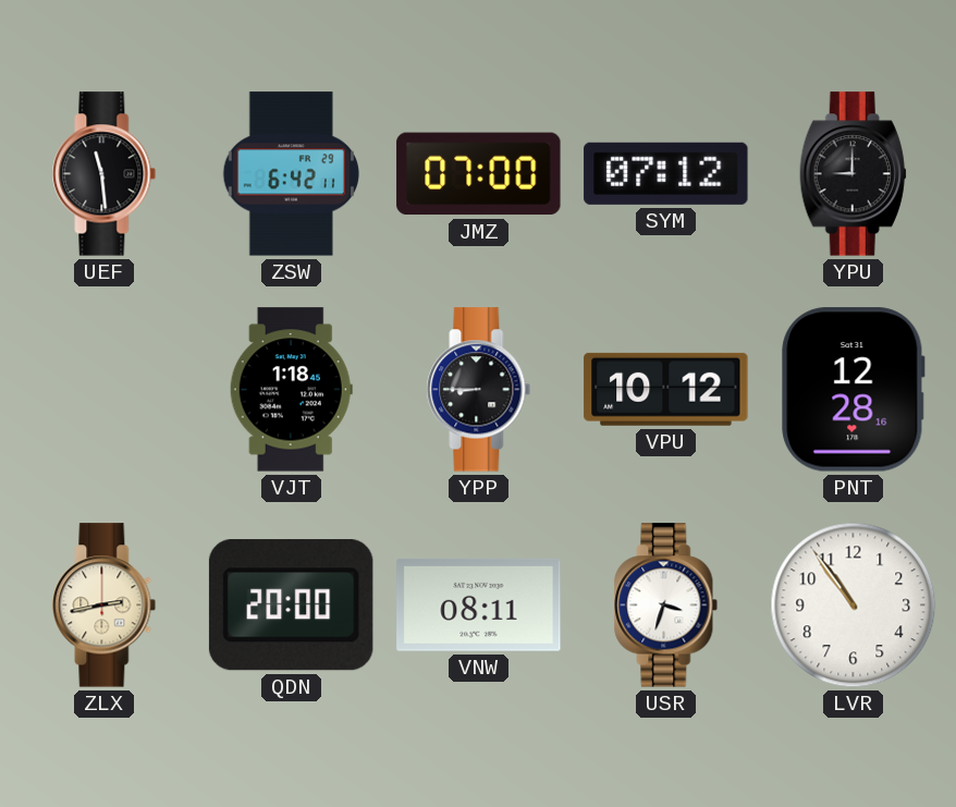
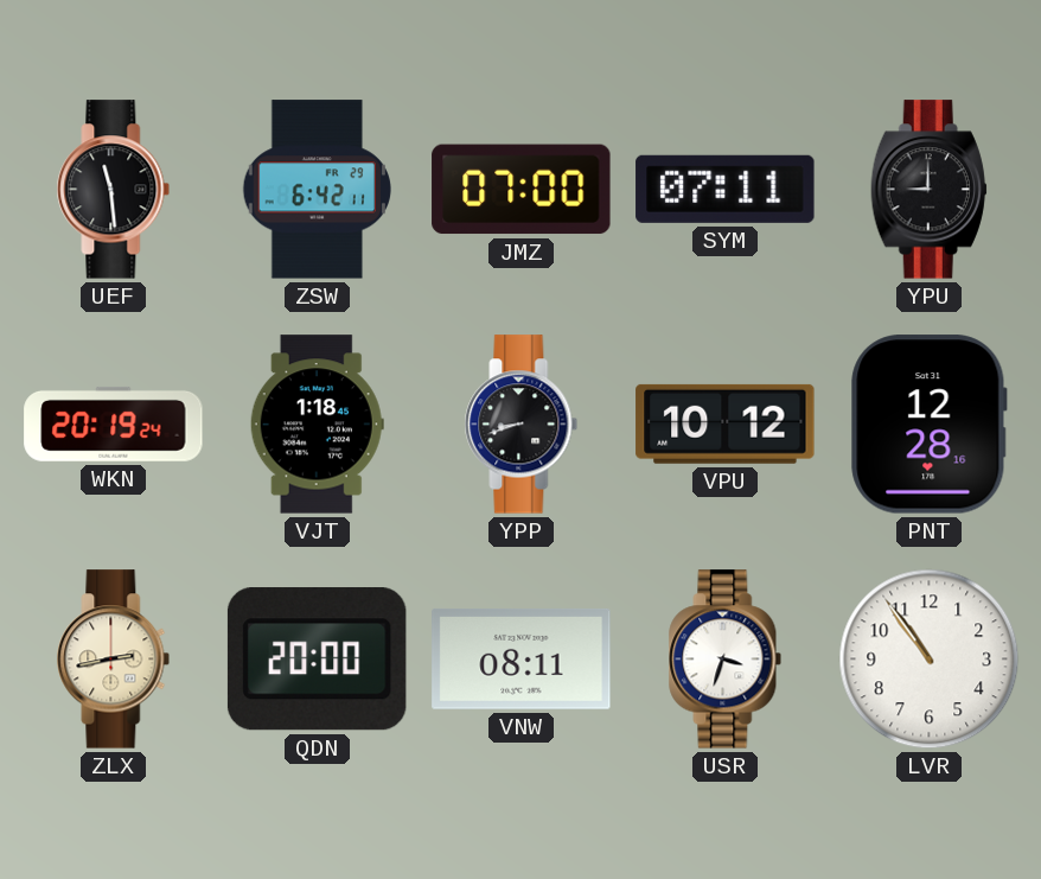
SYM: 07:12 -> 07:11 (726, 189)
WKN: none -> 20:19 (114, 423)
YPP: 8:45 -> 8:42 (522, 425)
